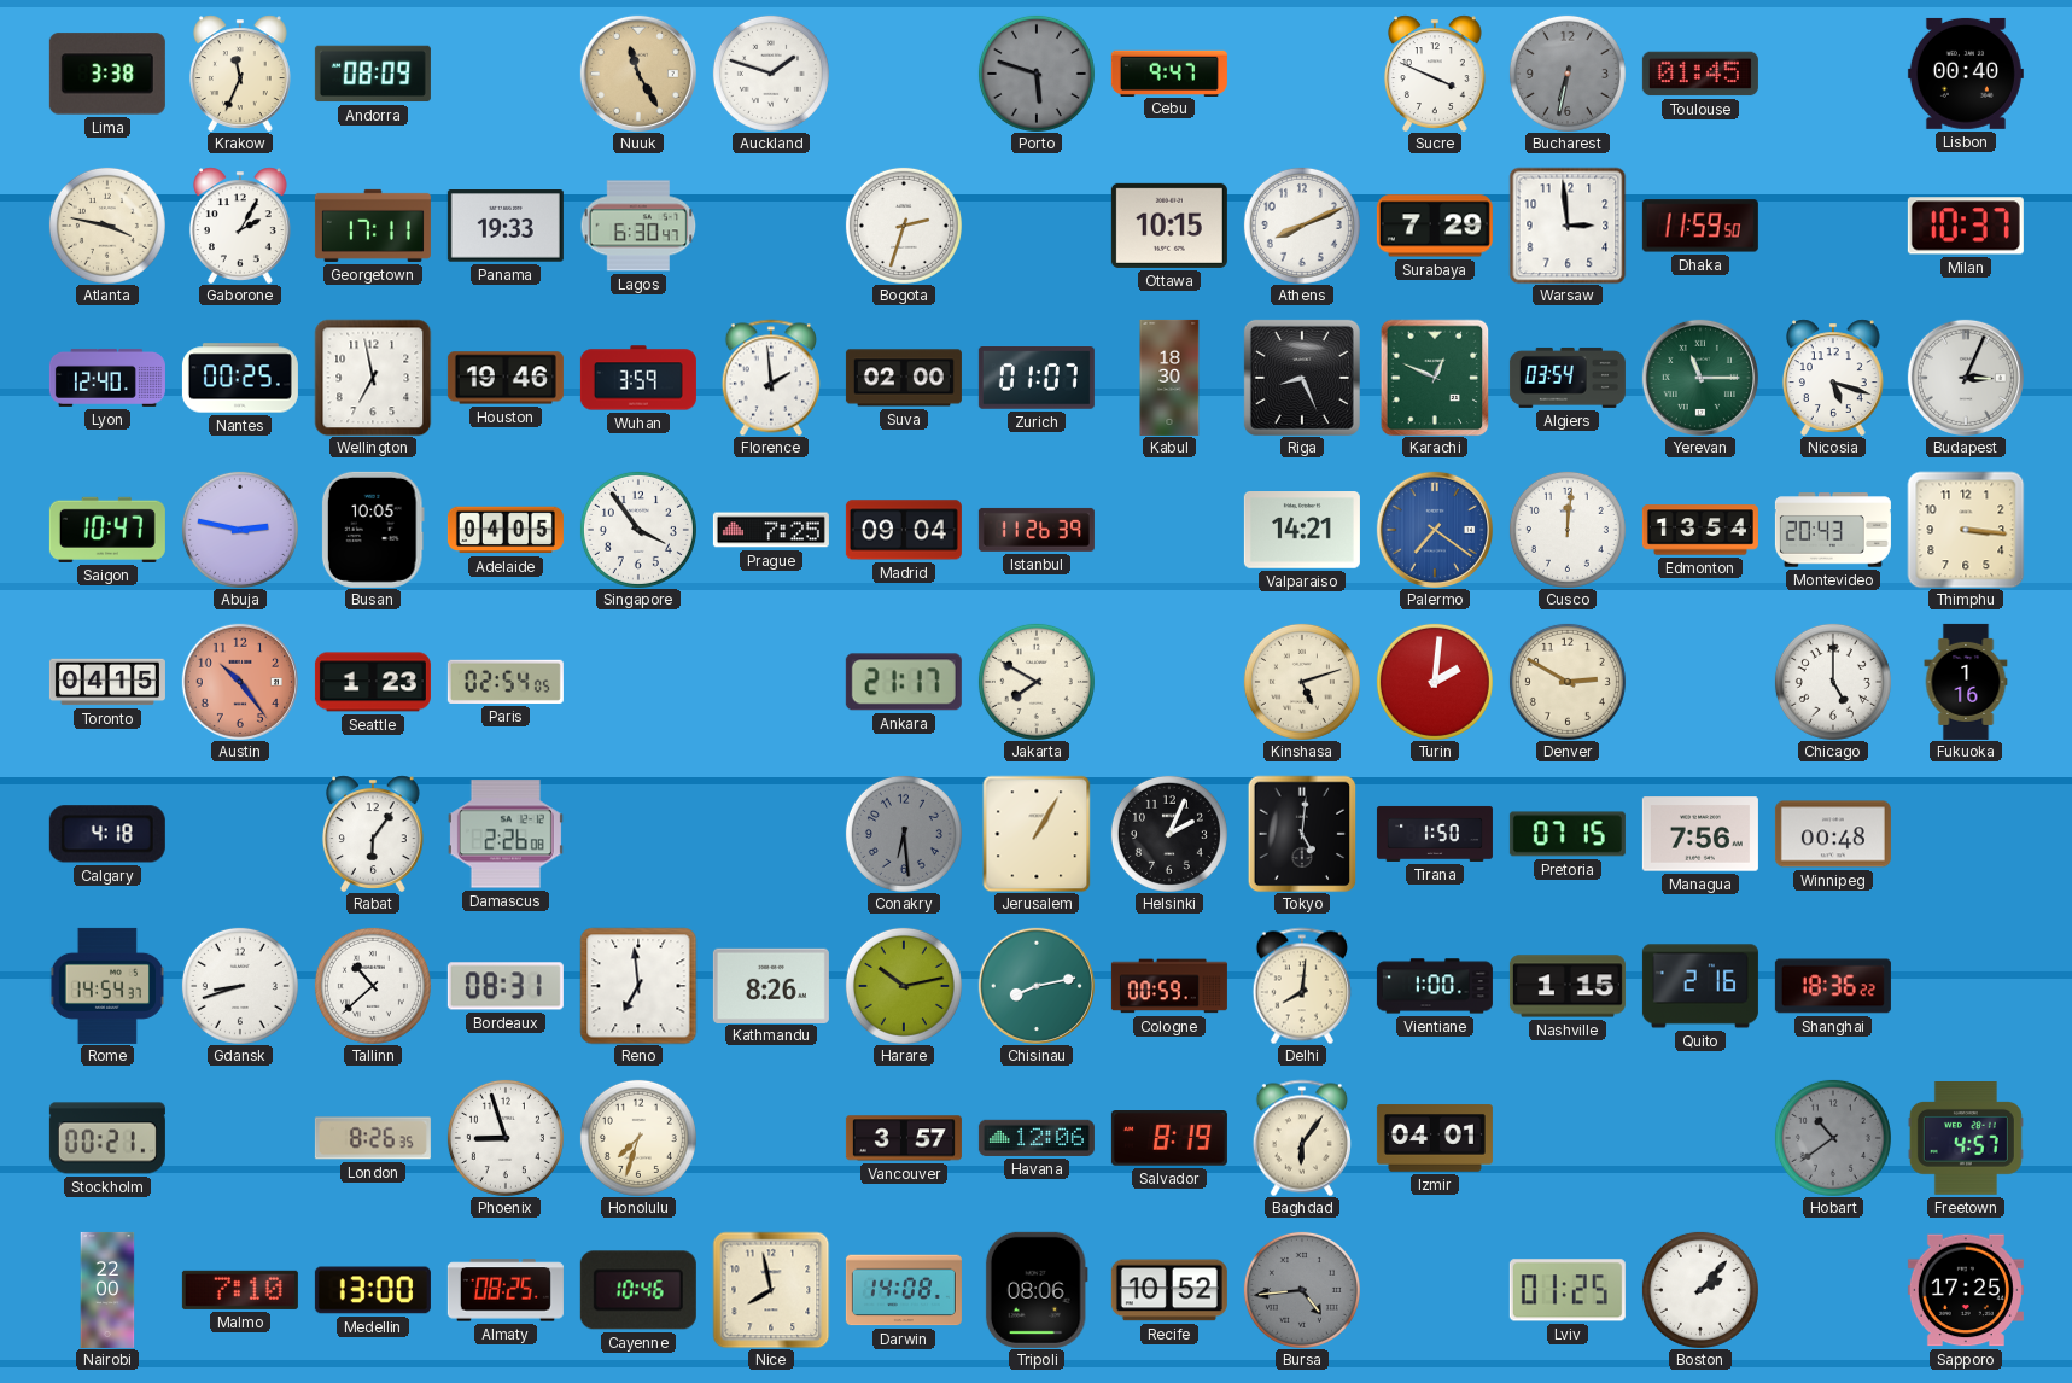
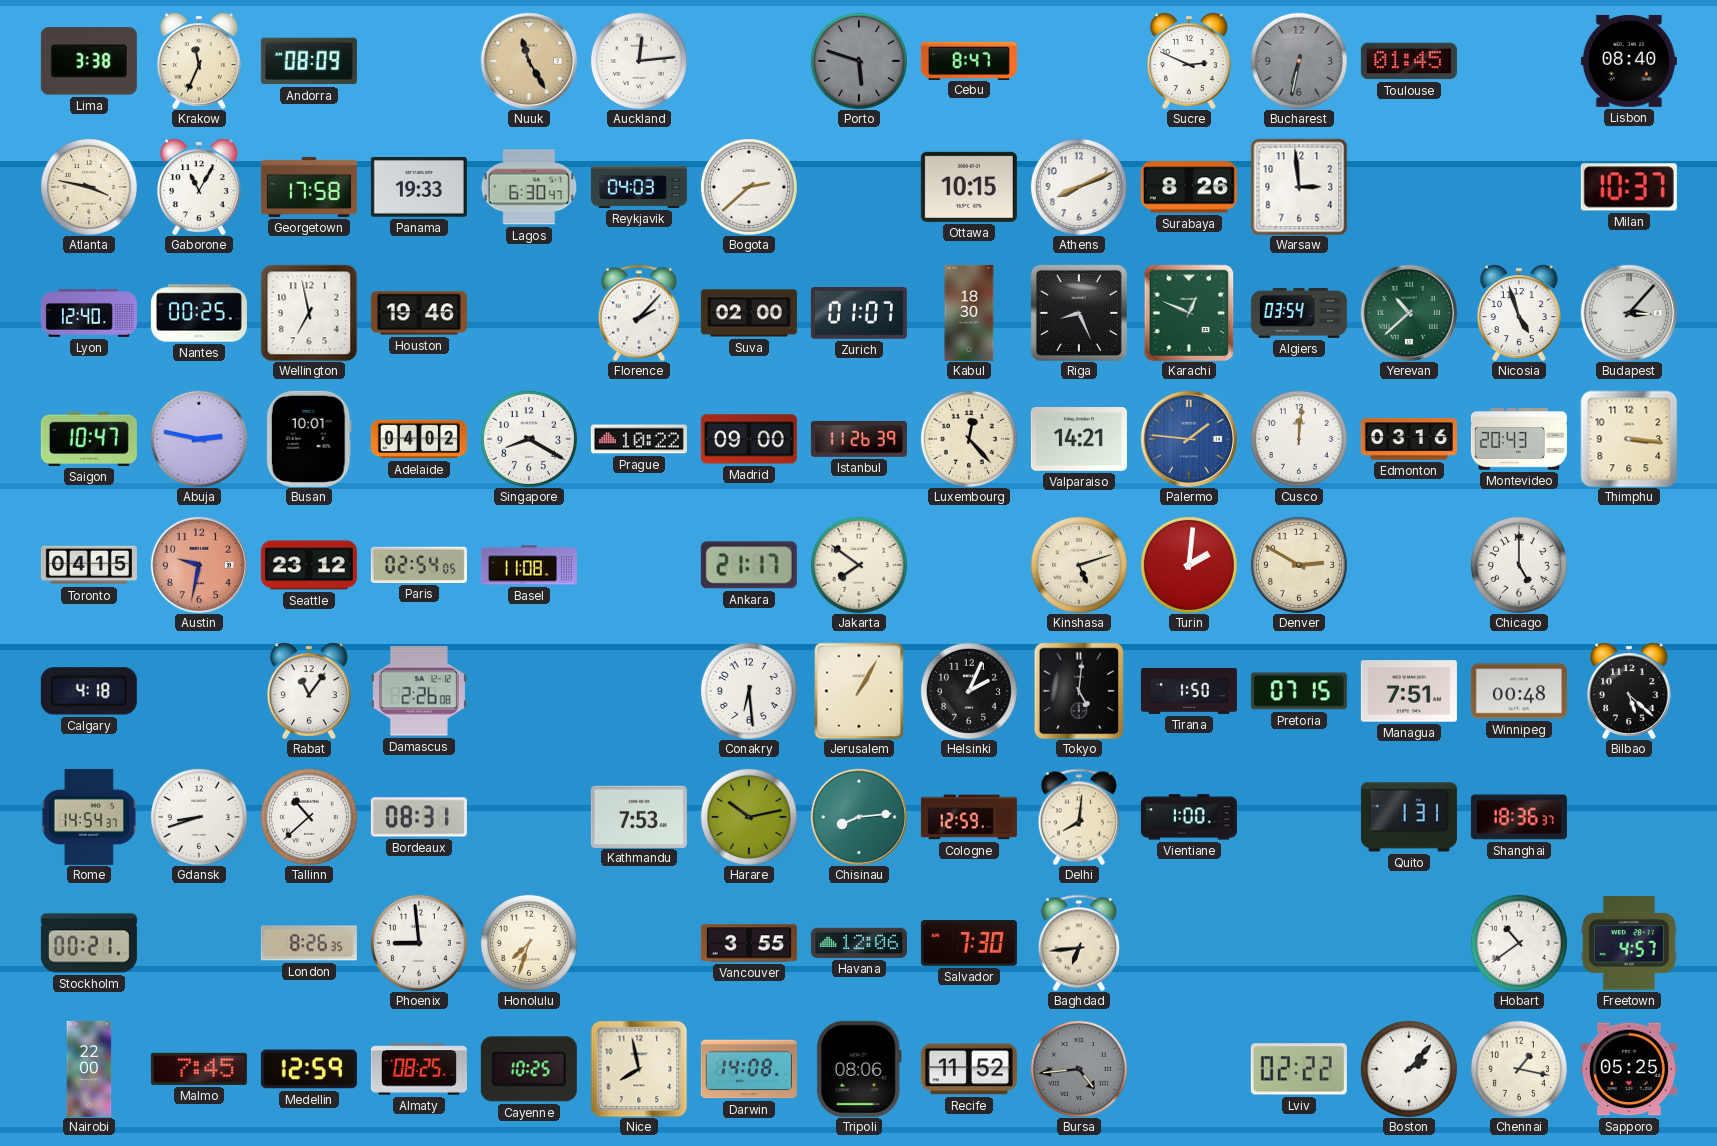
Auckland: 1:48 -> 12:14 (639, 61)
Cebu: 9:47 -> 8:47 (969, 60)
Sucre: 3:49 -> 2:49 (1189, 61)
Lisbon: 00:40 -> 08:40 (1629, 61)
Gaborone: 2:05 -> 11:05 (199, 187)
Georgetown: 17:11 -> 17:58 (309, 187)
Reykjavik: none -> 04:03 (639, 187)
Bogota: 2:33 -> 2:38 (749, 187)
Surabaya: 7:29 -> 8:26 (1189, 187)
Dhaka: 11:59 -> none (1700, 226)
Wuhan: 3:59 -> none (638, 378)
Florence: 1:59 -> 2:07 (639, 313)
Yerevan: 11:15 -> 10:38 (1409, 313)
Nicosia: 5:18 -> 4:57 (1519, 313)
Budapest: 3:04 -> 3:07 (1629, 313)
Busan: 10:05 -> 10:01 (309, 439)
Adelaide: 04:05 -> 04:02 (419, 439)
Singapore: 3:54 -> 8:20 (529, 439)
Prague: 7:25 -> 10:22 (639, 439)
Madrid: 09:04 -> 09:00 (749, 439)
Luxembourg: none -> 12:23 (969, 439)
Palermo: 7:21 -> 1:46 (1189, 439)
Edmonton: 13:54 -> 03:16 (1409, 439)
Austin: 10:24 -> 9:32 (199, 565)
Seattle: 1:23 -> 23:12 (309, 565)
Basel: none -> 11:08 (529, 565)
Jakarta: 7:50 -> 7:51 (859, 565)
Fukuoka: 1:16 -> none (1966, 682)
Rabat: 6:06 -> 11:06 (309, 691)
Conakry dial: grey -> white (749, 691)
Managua: 7:56 -> 7:51 (1409, 691)
Bilbao: none -> 5:22 (1629, 691)
Reno: 6:59 -> none (638, 986)
Kathmandu: 8:26 -> 7:53 (639, 816)
Chisinau: 8:13 -> 8:14 (859, 817)
Cologne: 00:59 -> 12:59 (969, 817)
Nashville: 1:15 -> none (1568, 986)
Quito: 2:16 -> 1:31 (1409, 817)
Shanghai: 18:36:22 -> 18:36:37 (1519, 817)
Phoenix: 8:57 -> 8:59 (419, 943)
Vancouver: 3:57 -> 3:55 (749, 943)
Salvador: 8:19 -> 7:30 (969, 944)
Baghdad: 6:06 -> 6:44 (1079, 943)
Izmir: 04:01 -> none (1435, 1138)
Hobart dial: grey -> white (1519, 943)
Malmo: 7:10 -> 7:45 (199, 1069)
Medellin: 13:00 -> 12:59 (309, 1069)
Cayenne: 10:46 -> 10:25 (529, 1069)
Recife: 10:52 -> 11:52 (969, 1069)
Lviv: 01:25 -> 02:22 (1299, 1069)
Chennai: none -> 1:17 (1519, 1069)
Sapporo: 17:25 -> 05:25 (1629, 1069)
